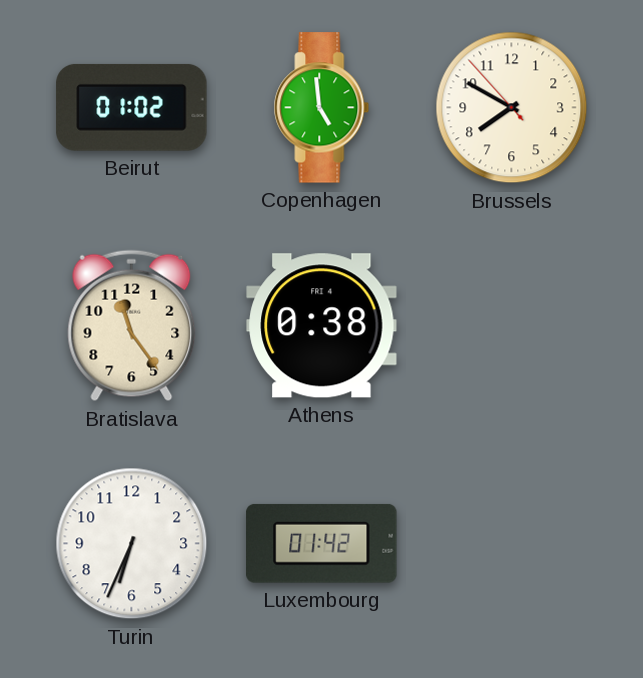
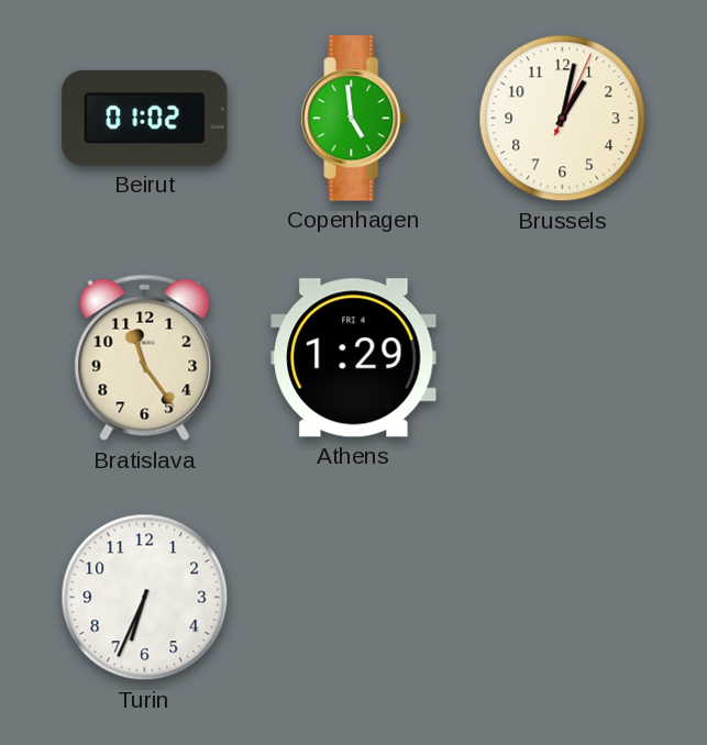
Brussels: 7:49 -> 1:02 (563, 119)
Athens: 0:38 -> 1:29 (354, 358)
Luxembourg: 01:42 -> none (322, 543)
